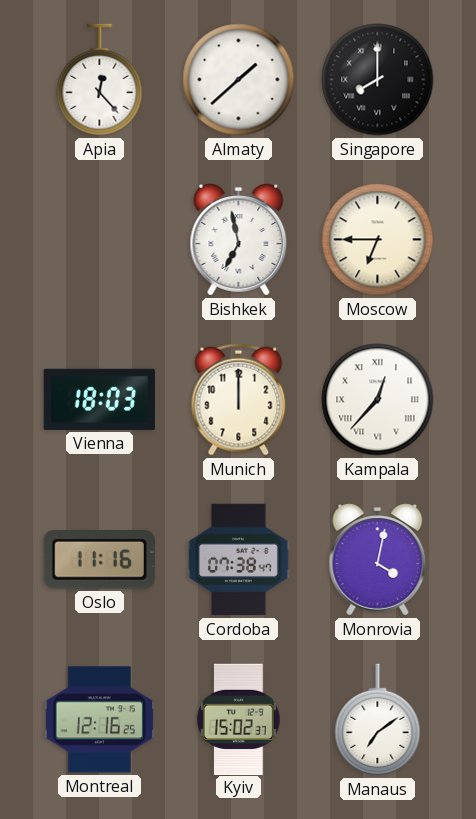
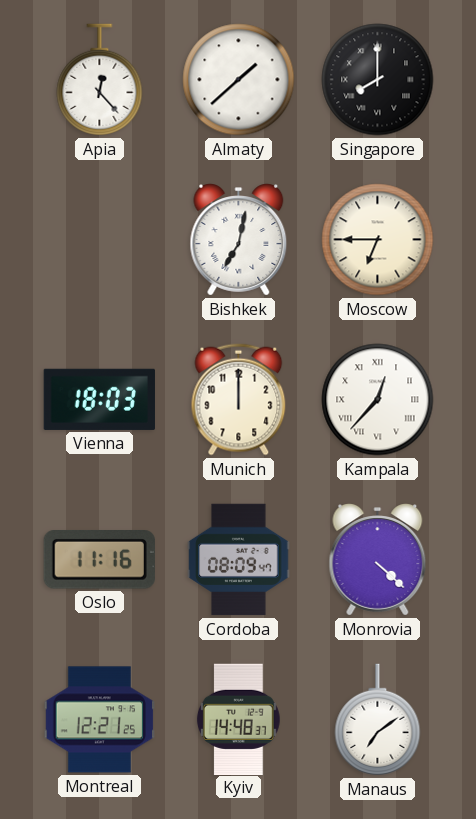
Bishkek: 6:58 -> 7:02 (239, 240)
Cordoba: 07:38 -> 08:09 (239, 560)
Monrovia: 4:02 -> 4:22 (378, 560)
Montreal: 12:16 -> 12:21 (99, 720)
Kyiv: 15:02 -> 14:48 (238, 719)
